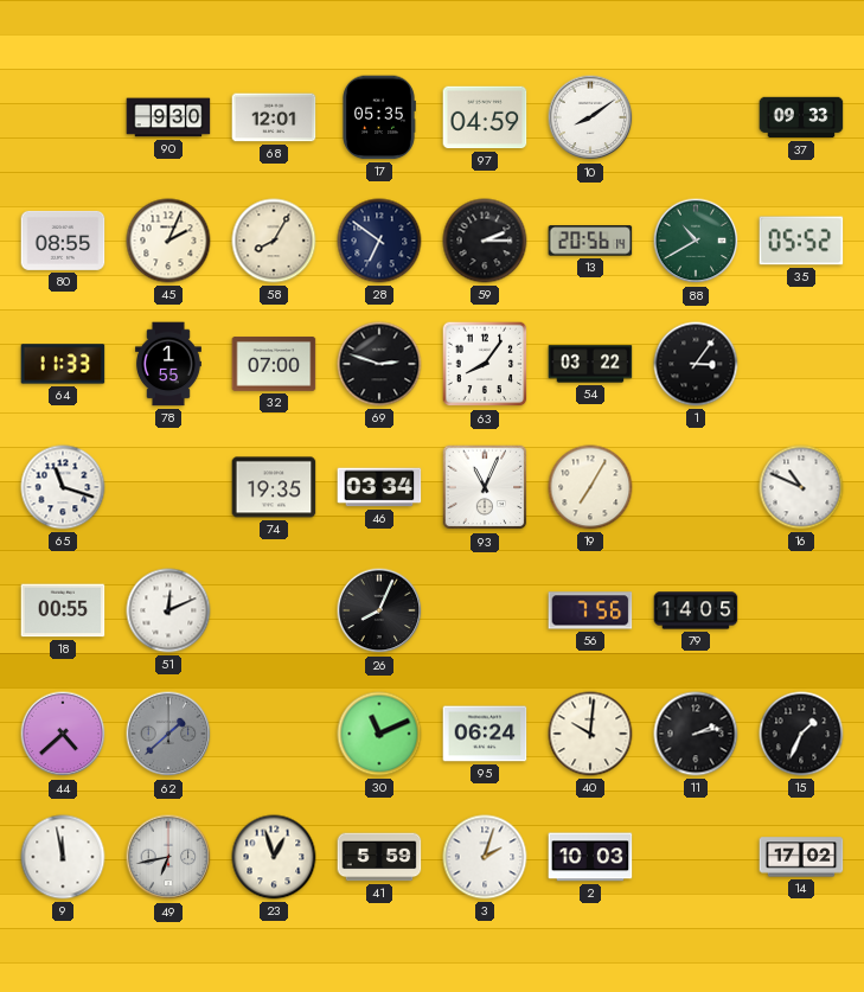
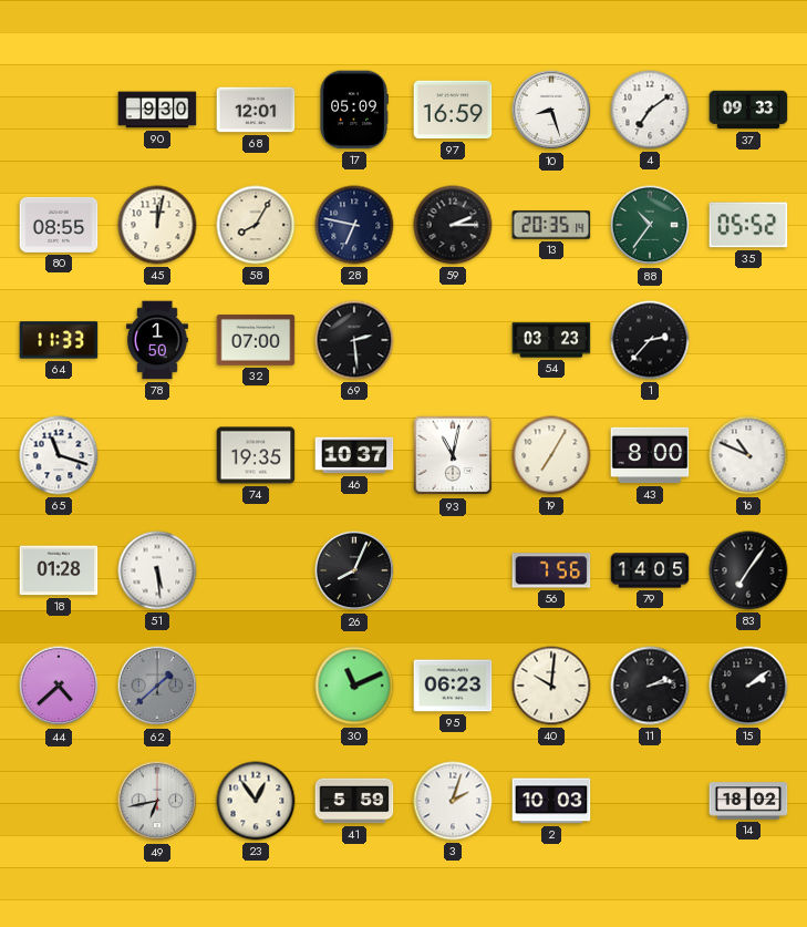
17: 05:35 -> 05:09 (354, 110)
97: 04:59 -> 16:59 (453, 110)
10: 8:09 -> 8:27 (551, 110)
4: none -> 7:09 (650, 110)
45: 2:04 -> 12:02 (157, 225)
28: 6:51 -> 6:47 (354, 225)
13: 20:56 -> 20:35 (551, 225)
88: 10:40 -> 10:36 (650, 225)
78: 1:55 -> 1:50 (157, 340)
69: 2:48 -> 2:29 (354, 340)
63: 8:06 -> none (485, 364)
54: 03:22 -> 03:23 (551, 340)
1: 3:06 -> 2:37 (650, 340)
46: 03:34 -> 10:37 (354, 455)
93: 11:04 -> 11:02 (453, 455)
43: none -> 8:00 (650, 455)
18: 00:55 -> 01:28 (59, 570)
51: 12:11 -> 5:29 (157, 570)
83: none -> 7:06 (748, 570)
95: 06:24 -> 06:23 (453, 686)
15: 1:34 -> 2:09 (748, 686)
9: 11:58 -> none (63, 857)
23: 12:57 -> 12:54 (256, 801)
14: 17:02 -> 18:02 (748, 801)
